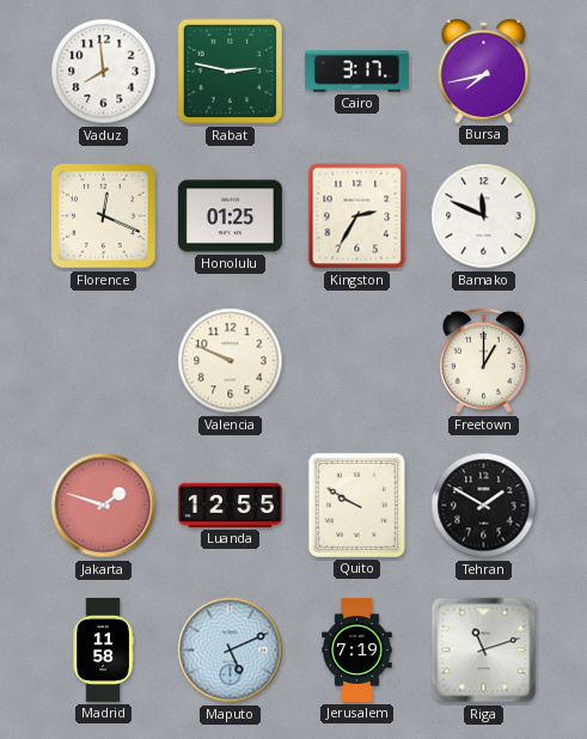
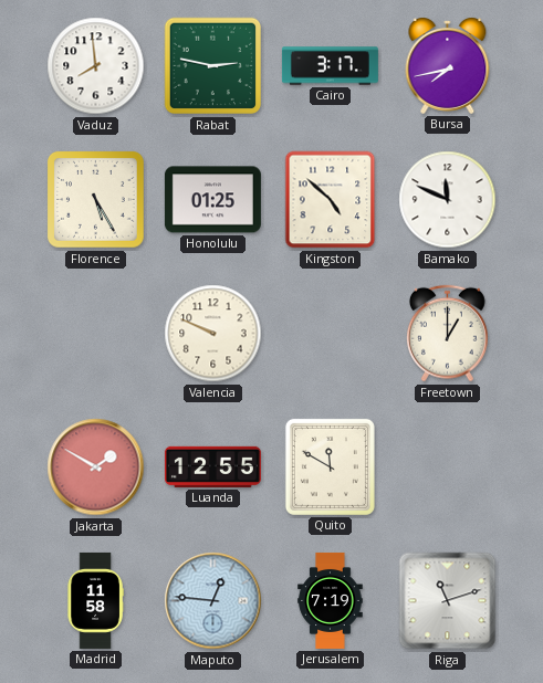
Florence: 12:19 -> 5:25 (96, 200)
Kingston: 2:35 -> 4:52 (331, 200)
Jakarta: 1:48 -> 1:50 (96, 467)
Quito: 9:50 -> 11:50 (330, 466)
Tehran: 1:50 -> none (484, 506)
Maputo: 5:11 -> 12:46 (213, 601)
